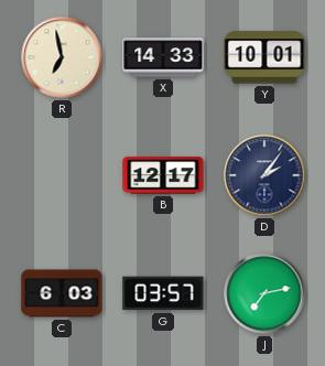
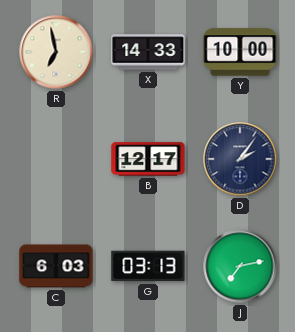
Y: 10:01 -> 10:00 (240, 52)
G: 03:57 -> 03:13 (148, 266)
